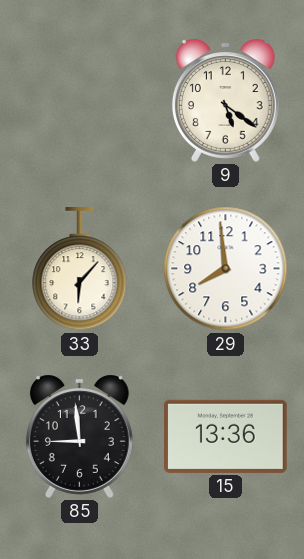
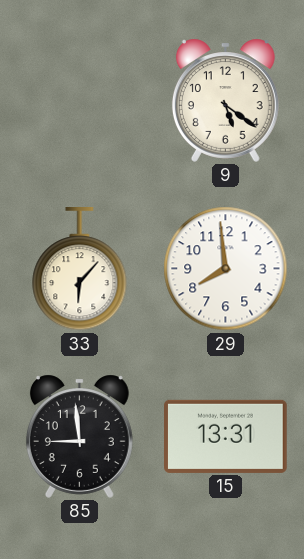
15: 13:36 -> 13:31 (226, 436)
